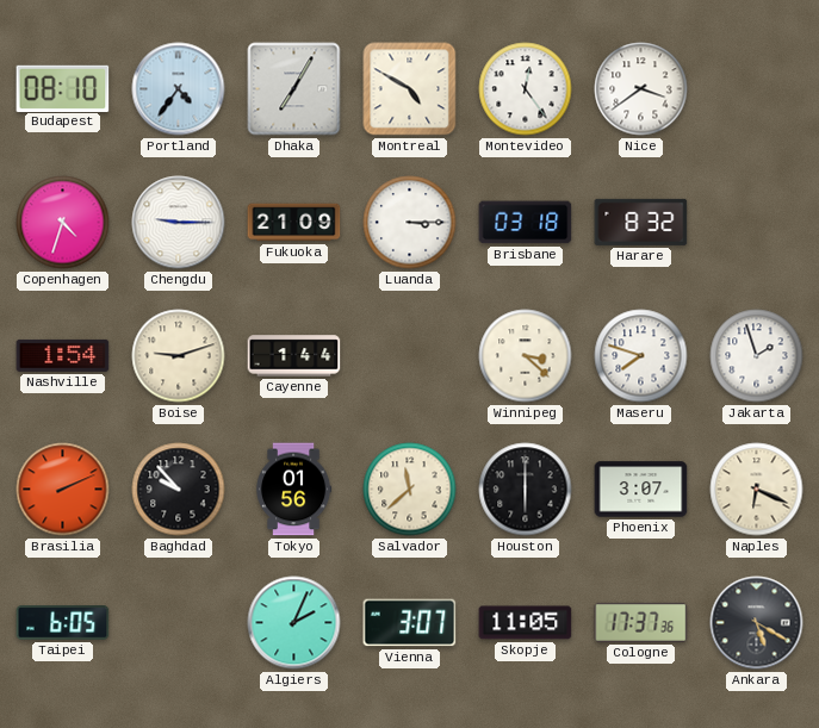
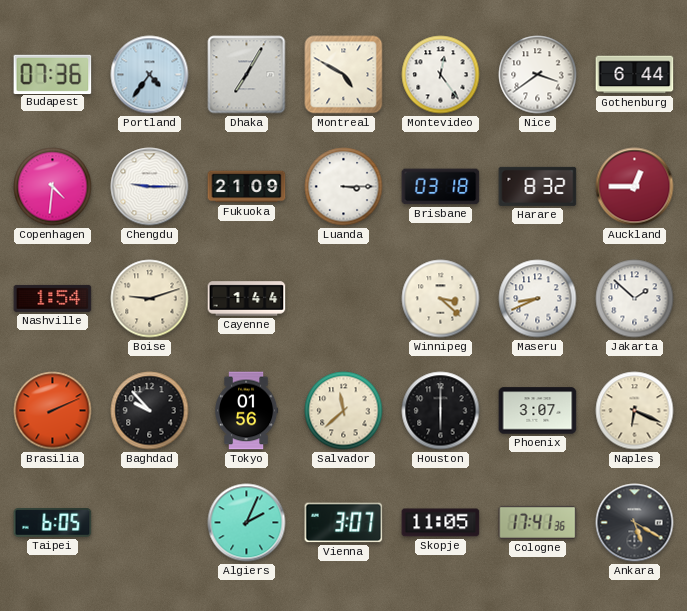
Budapest: 08:10 -> 07:36 (53, 74)
Gothenburg: none -> 6:44 (635, 75)
Copenhagen: 4:33 -> 4:31 (53, 187)
Auckland: none -> 12:45 (635, 187)
Maseru: 7:48 -> 8:41 (538, 299)
Jakarta: 1:57 -> 1:52 (635, 299)
Cologne: 17:37 -> 17:41 (538, 522)
